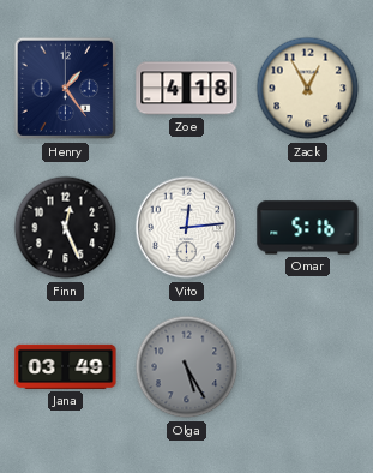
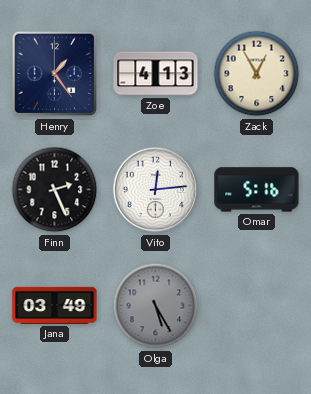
Zoe: 4:18 -> 4:13 (156, 74)
Finn: 12:26 -> 2:26 (55, 190)
